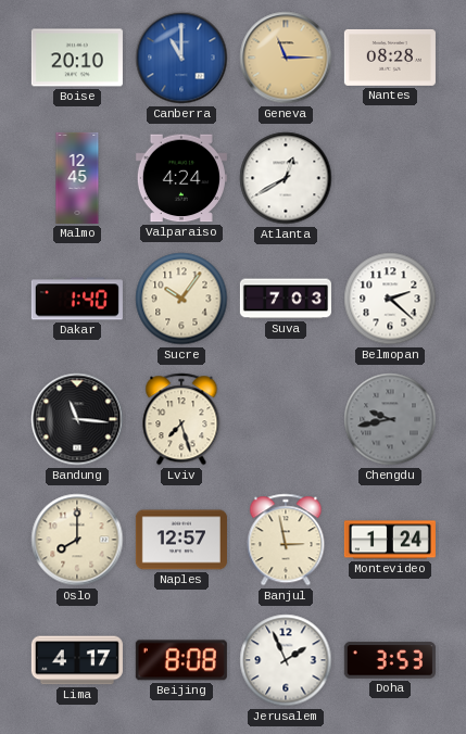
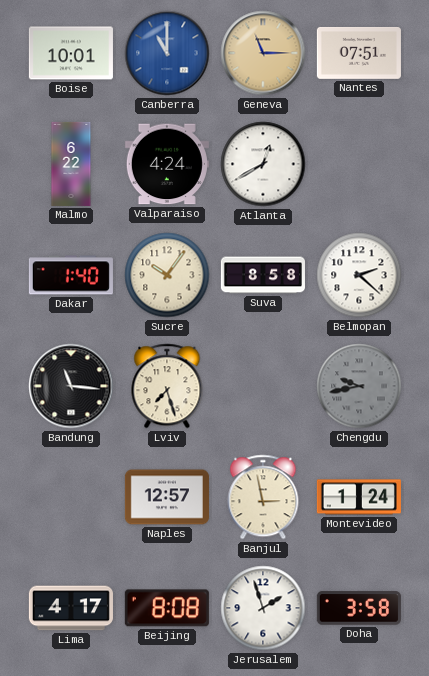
Boise: 20:10 -> 10:01 (71, 53)
Nantes: 08:28 -> 07:51 (359, 53)
Malmo: 12:45 -> 6:22 (71, 164)
Suva: 7:03 -> 8:58 (263, 275)
Oslo: 8:00 -> none (77, 540)
Jerusalem: 1:56 -> 1:57 (263, 608)
Doha: 3:53 -> 3:58 (359, 608)
